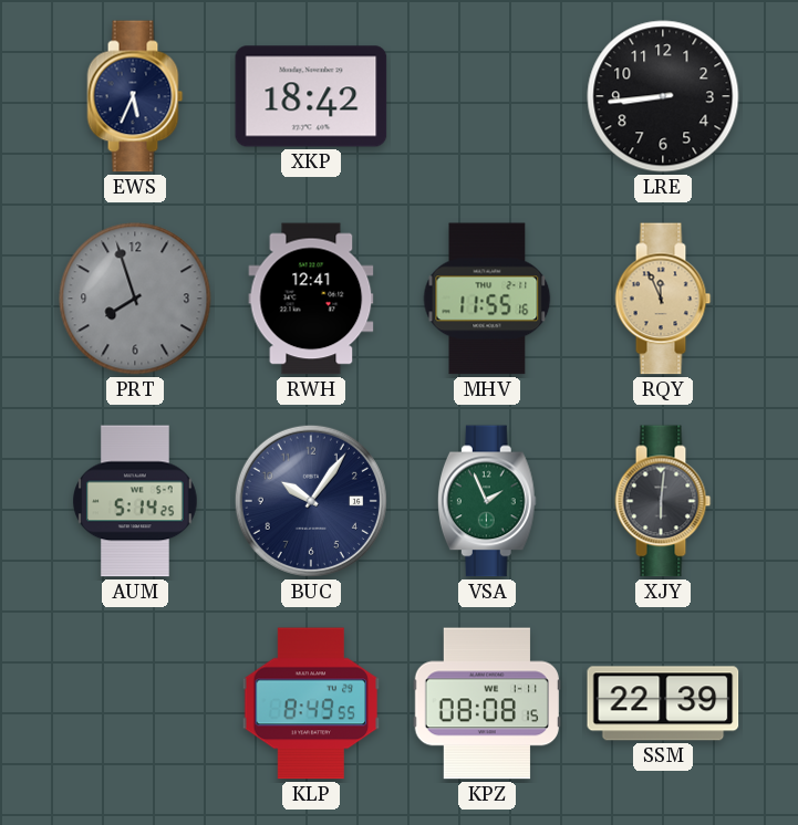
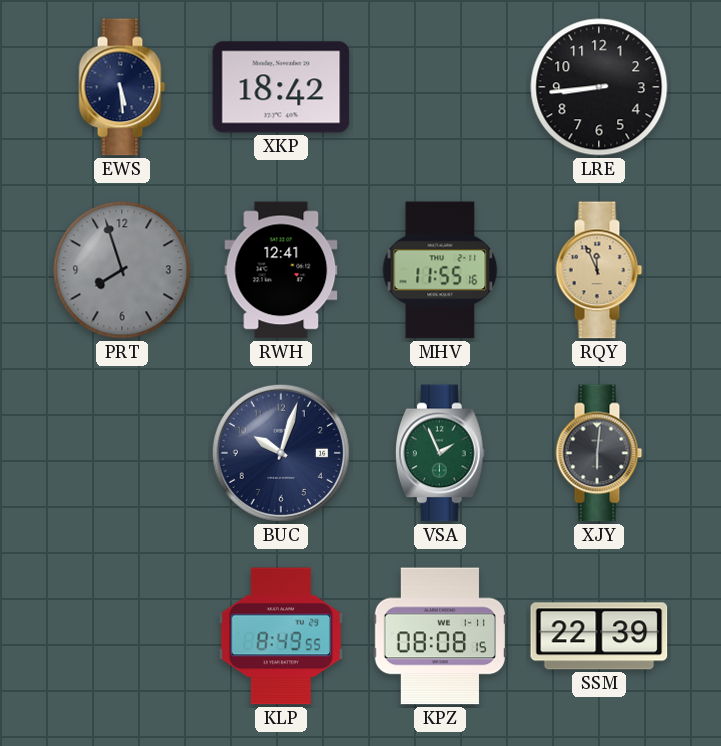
EWS: 5:34 -> 5:29 (122, 87)
AUM: 5:14 -> none (135, 501)
BUC: 10:06 -> 10:03 (281, 453)
